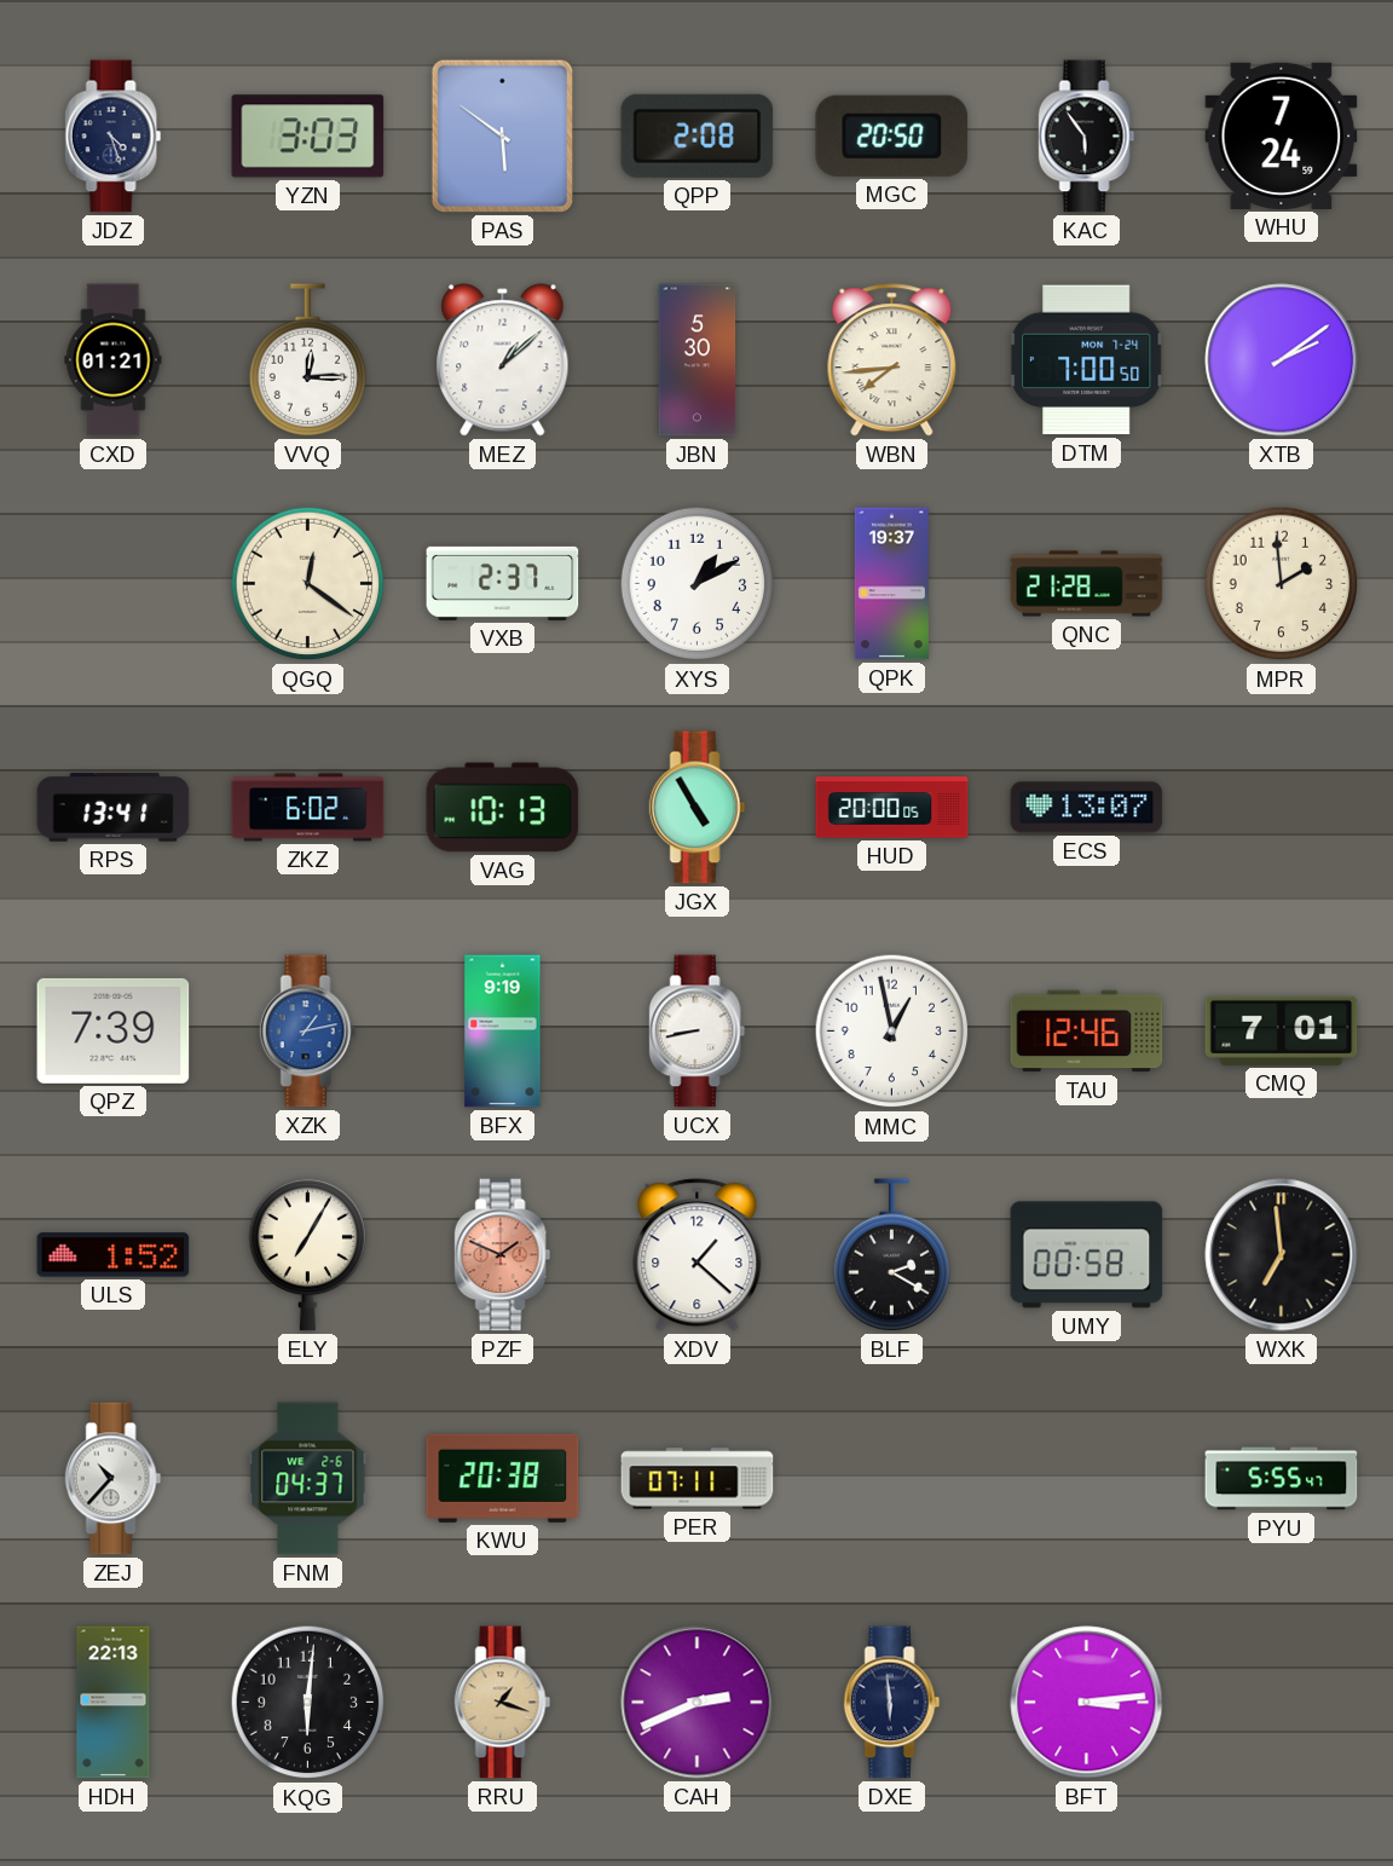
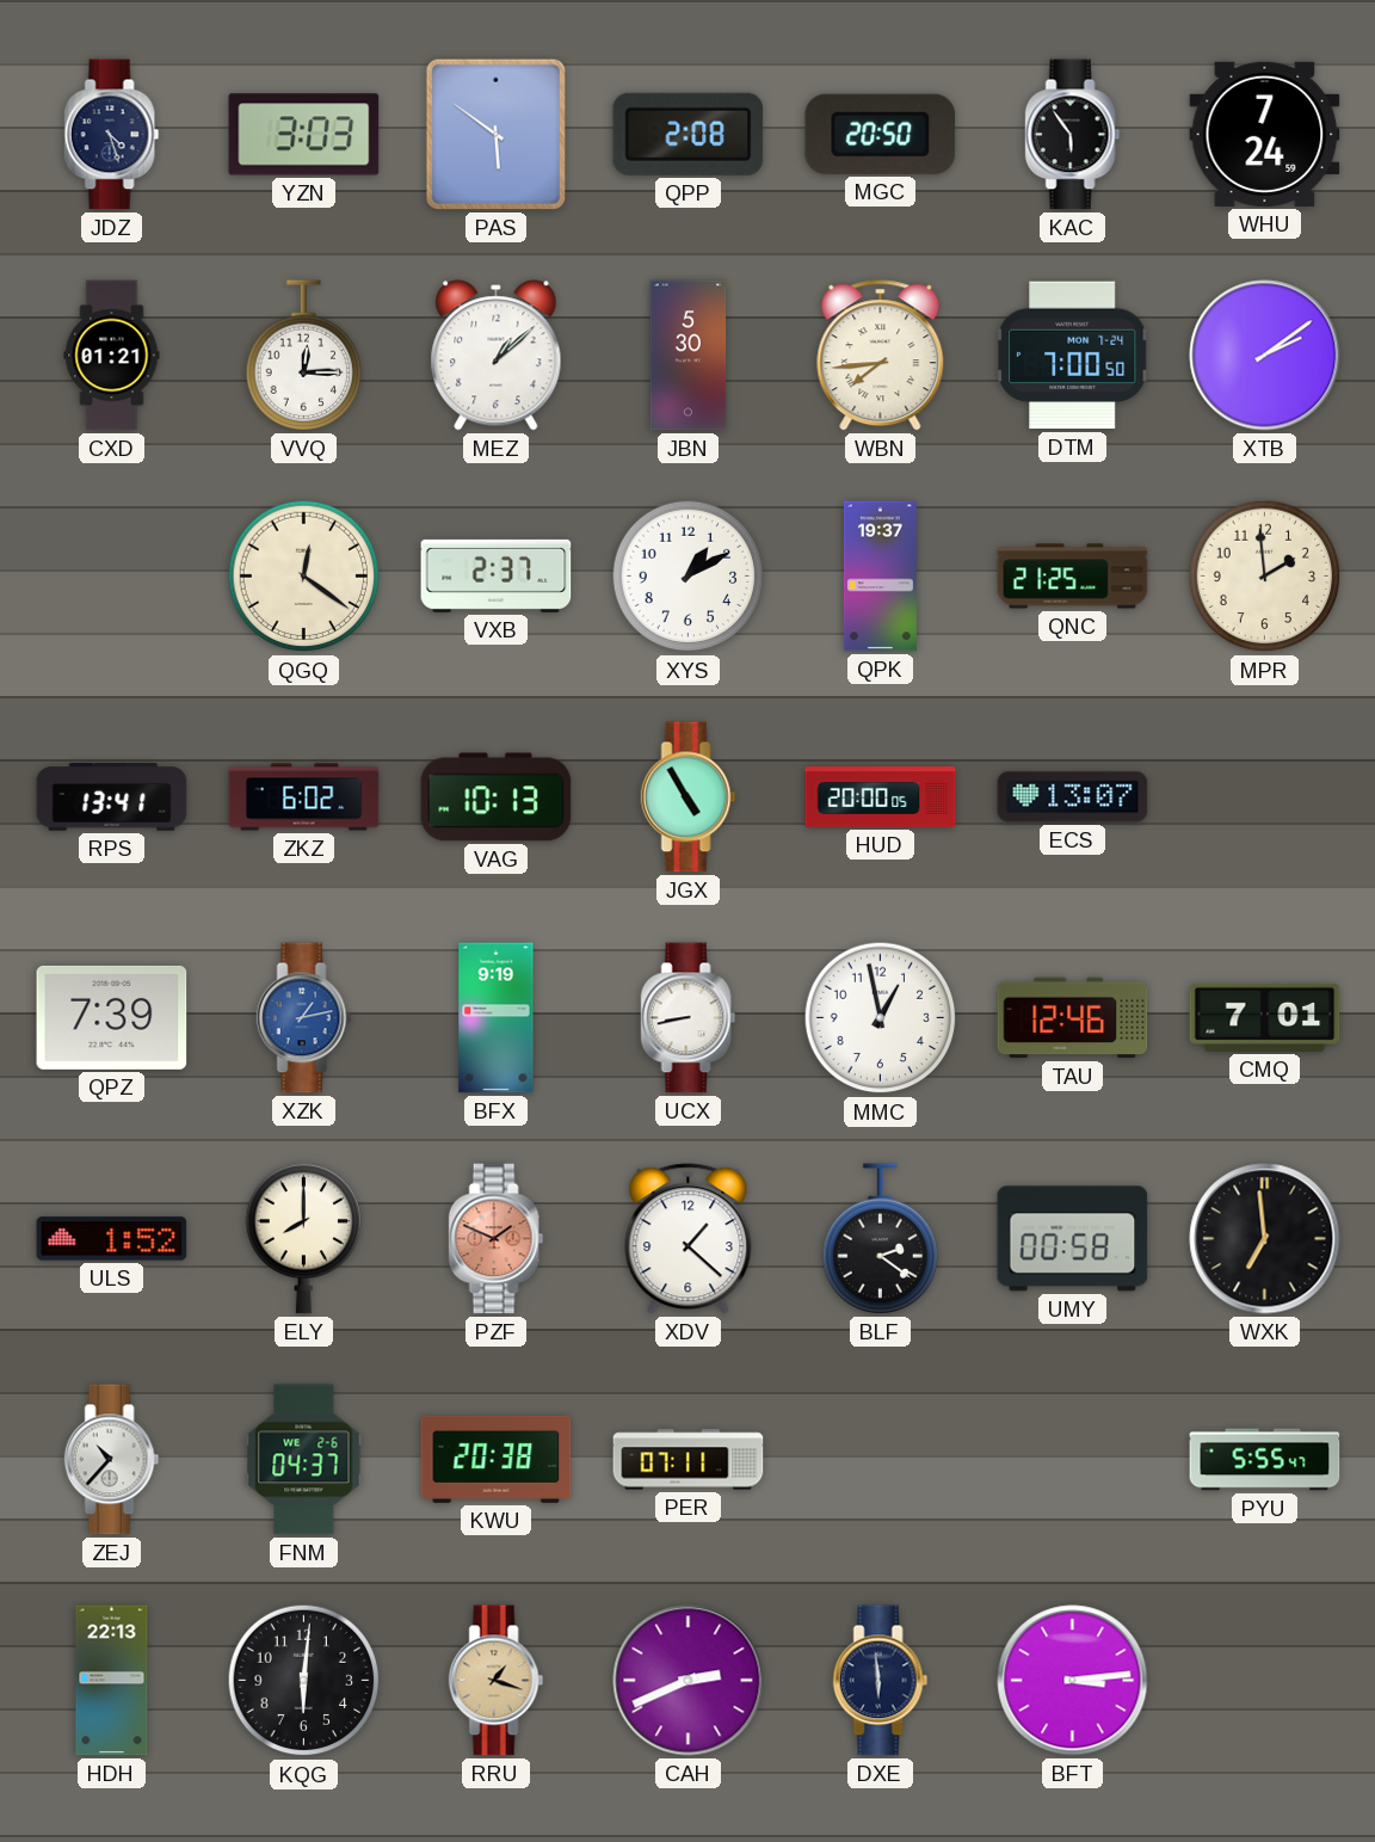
QNC: 21:28 -> 21:25 (1073, 577)
ELY: 7:05 -> 8:00 (304, 1238)
BLF: 2:20 -> 2:21 (881, 1239)
